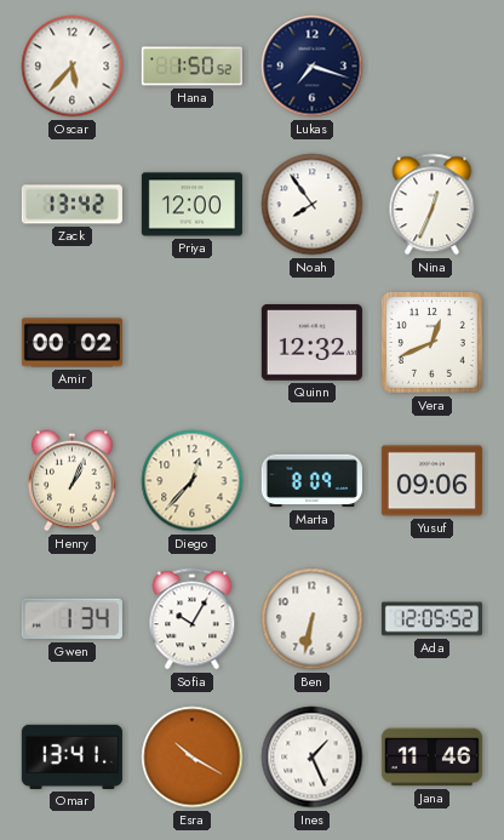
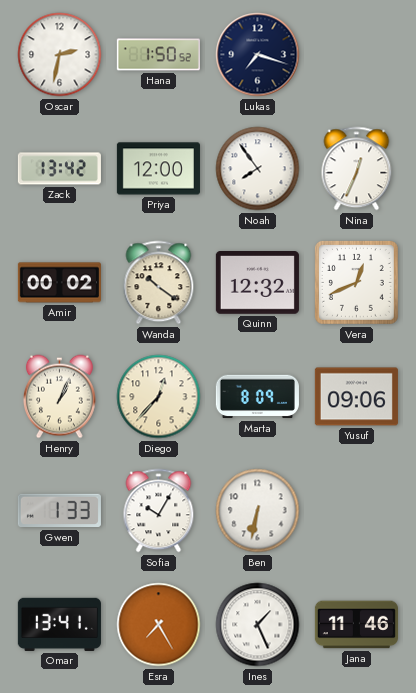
Oscar: 5:37 -> 2:32 (60, 55)
Wanda: none -> 10:21 (159, 283)
Gwen: 1:34 -> 1:33 (59, 511)
Ada: 12:05 -> none (431, 619)
Esra: 10:20 -> 7:25 (159, 625)
